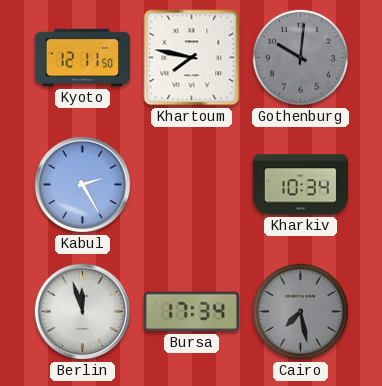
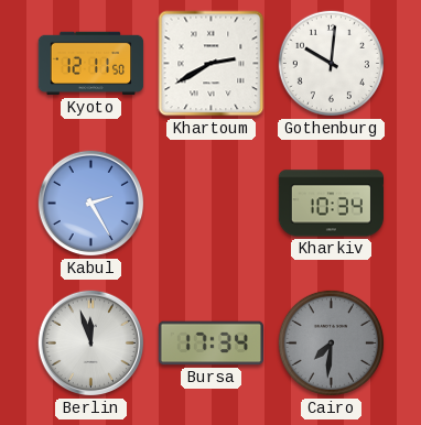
Khartoum: 7:47 -> 2:40 (212, 64)
Gothenburg dial: grey -> white (331, 63)
Cairo: 7:28 -> 7:31 (331, 342)
